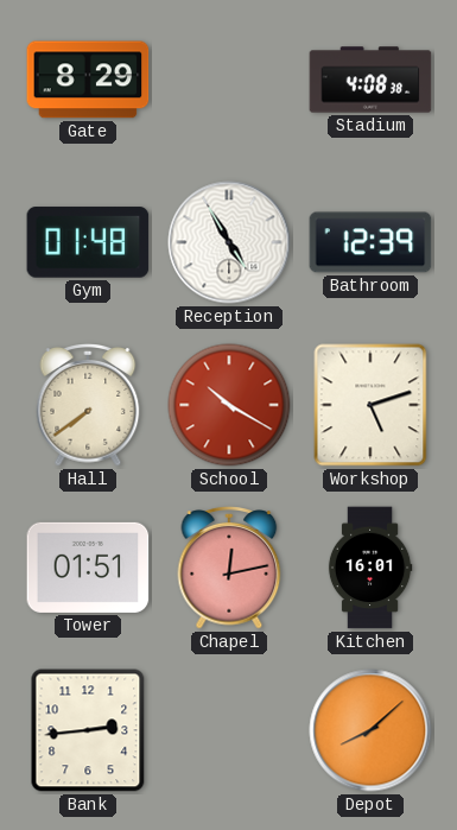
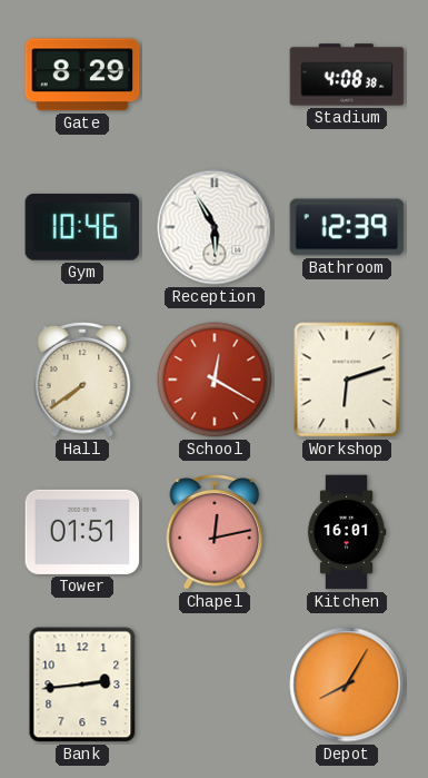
Gym: 01:48 -> 10:46 (82, 227)
Reception: 4:55 -> 5:55 (215, 227)
School: 10:20 -> 12:20 (215, 380)
Workshop: 5:12 -> 6:12 (347, 380)
Depot: 8:08 -> 8:05 (347, 685)
